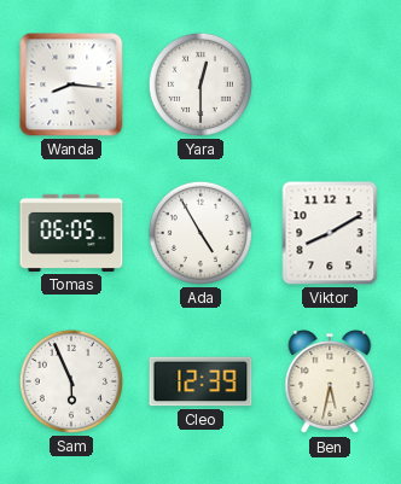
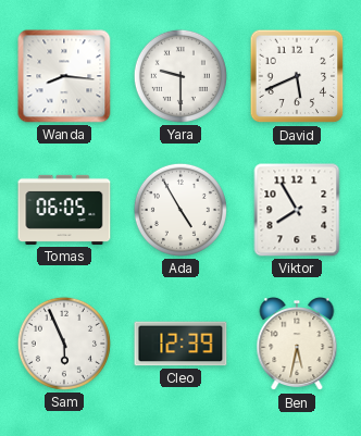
Yara: 12:30 -> 9:30 (180, 76)
David: none -> 5:41 (297, 76)
Viktor: 8:10 -> 7:55 (297, 210)
